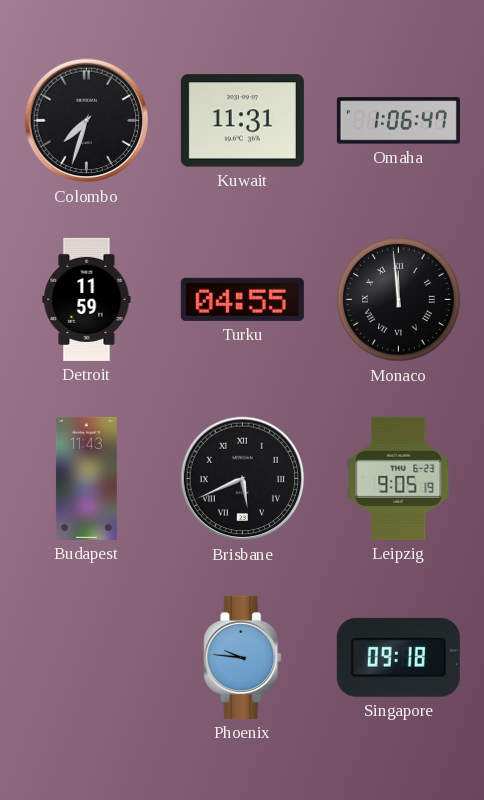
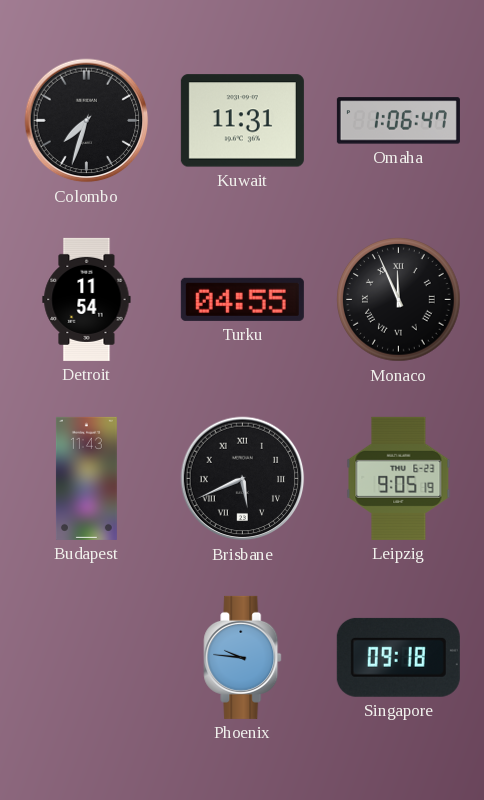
Detroit: 11:59 -> 11:54 (87, 299)
Monaco: 11:59 -> 11:56 (399, 300)
